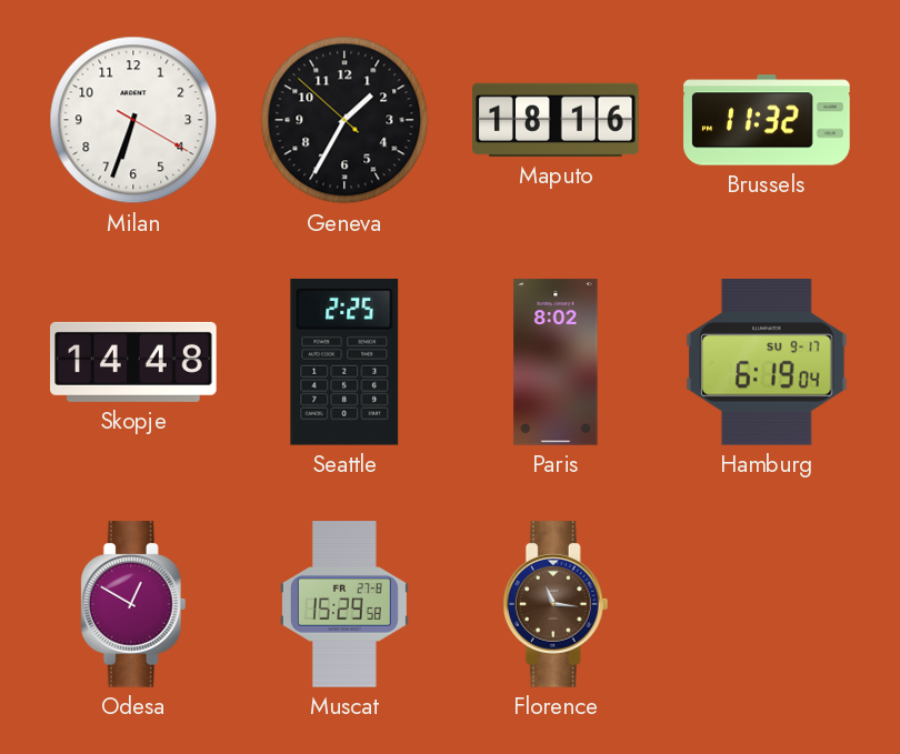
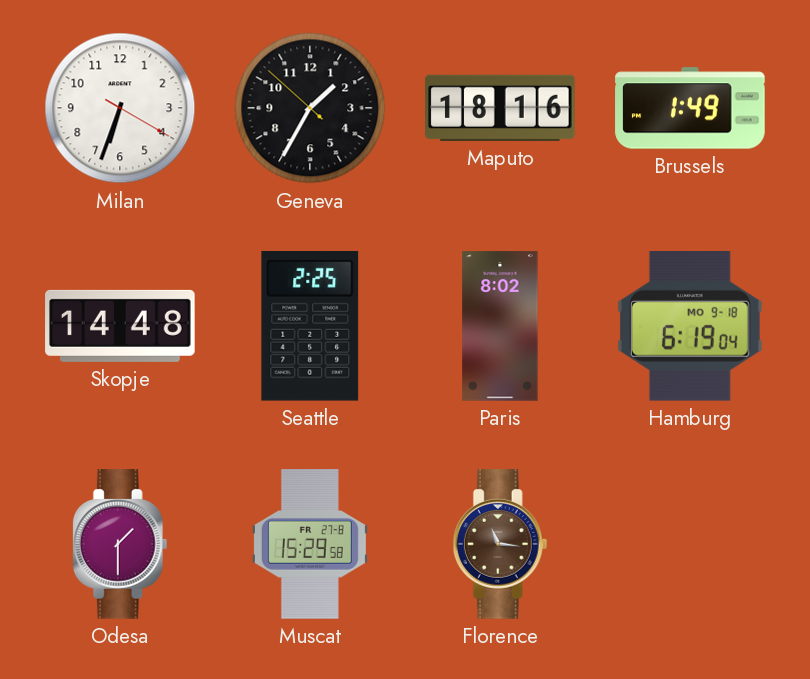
Brussels: 11:32 -> 1:49 (690, 108)
Hamburg date: SU 9-17 -> MO 9-18 (690, 327)
Odesa: 12:50 -> 1:30 (120, 544)
